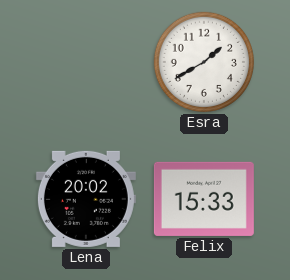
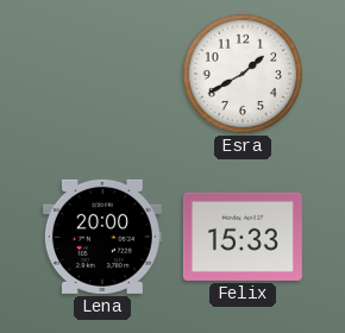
Lena: 20:02 -> 20:00 (102, 237)
